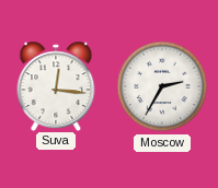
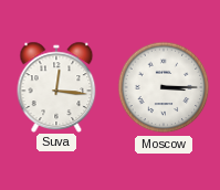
Moscow: 2:35 -> 3:15 (164, 87)
